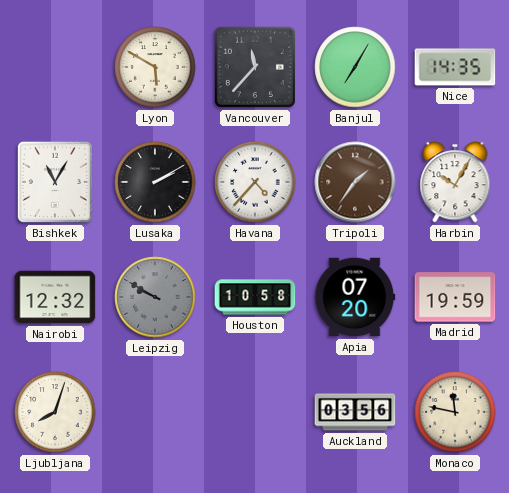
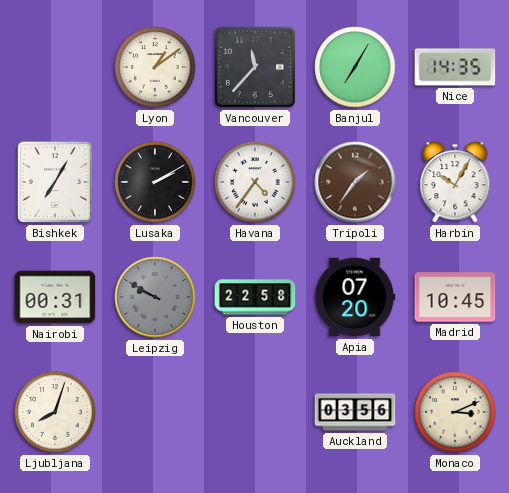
Lyon: 5:50 -> 1:09 (155, 67)
Bishkek: 11:05 -> 7:05 (55, 182)
Havana: 4:37 -> 4:36 (255, 182)
Nairobi: 12:32 -> 00:31 (55, 297)
Houston: 10:58 -> 22:58 (255, 297)
Madrid: 19:59 -> 10:45 (455, 297)
Monaco: 11:47 -> 3:11 (455, 412)
